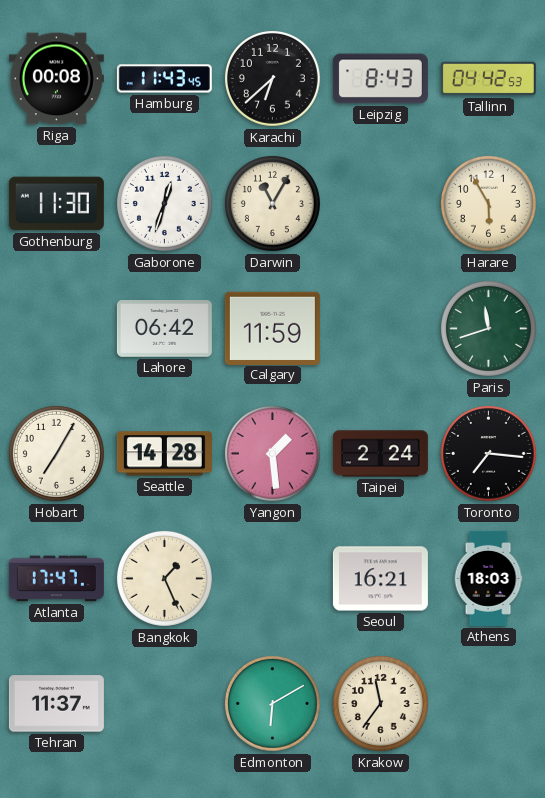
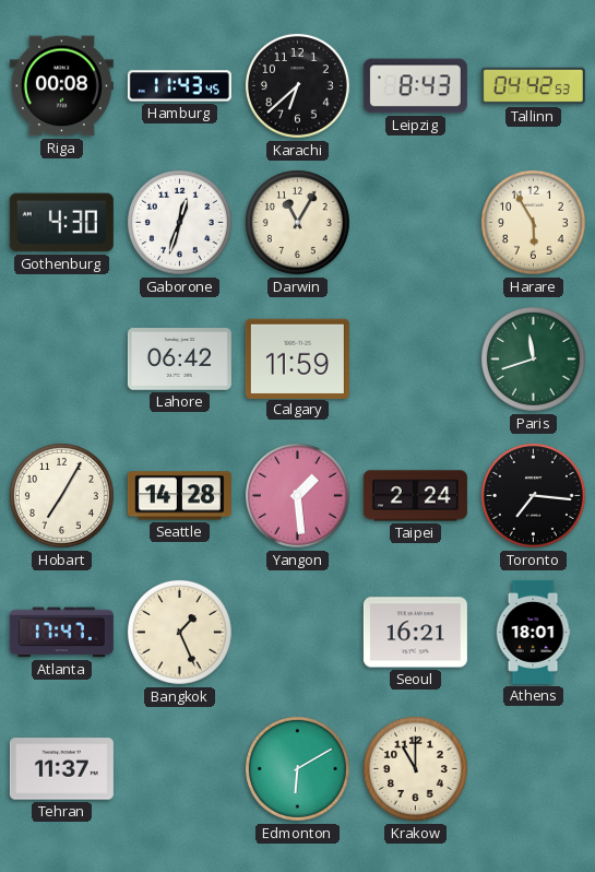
Gothenburg: 11:30 -> 4:30 (61, 223)
Athens: 18:03 -> 18:01 (533, 632)
Krakow: 11:36 -> 11:00 (415, 768)
